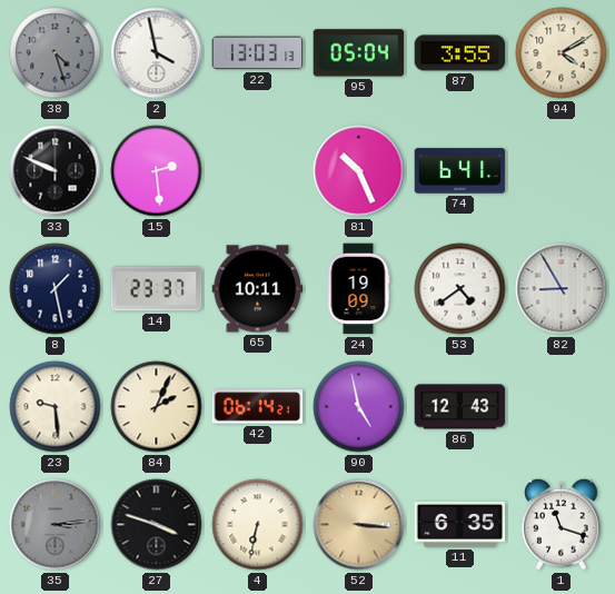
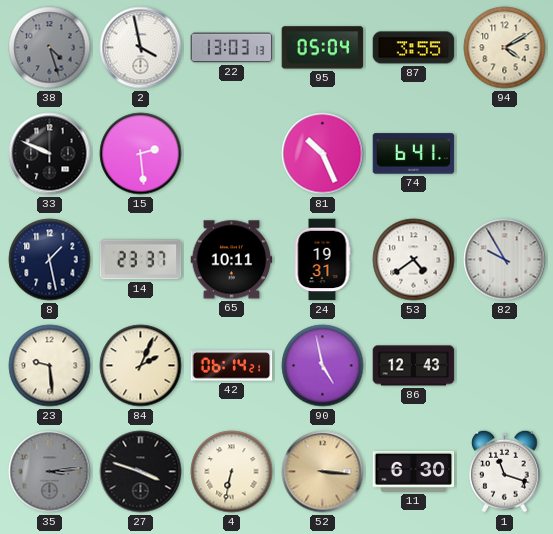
24: 19:09 -> 19:31 (322, 260)
82: 8:55 -> 9:55 (505, 260)
11: 6:35 -> 6:30 (414, 471)
